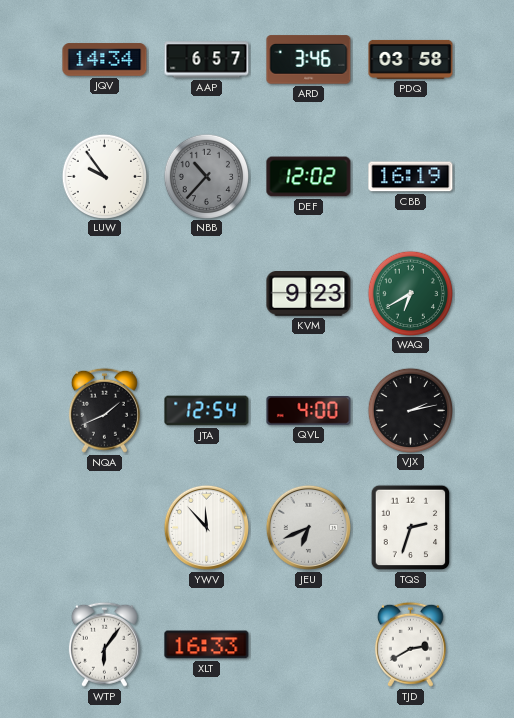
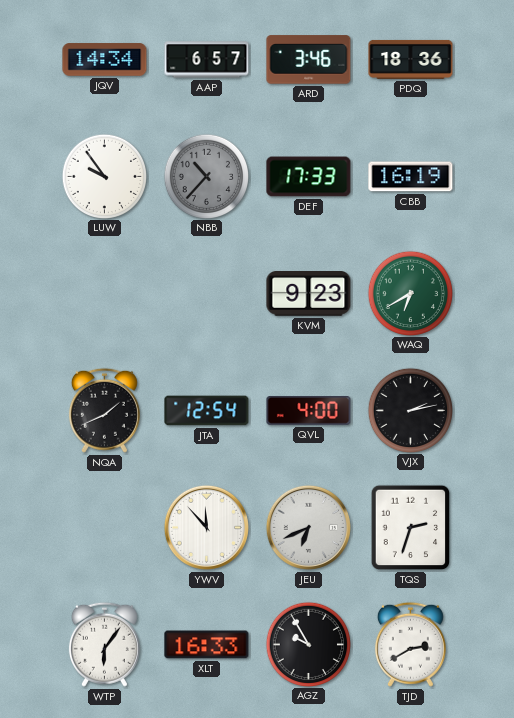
PDQ: 03:58 -> 18:36 (411, 59)
DEF: 12:02 -> 17:33 (309, 177)
AGZ: none -> 9:55 (308, 644)
